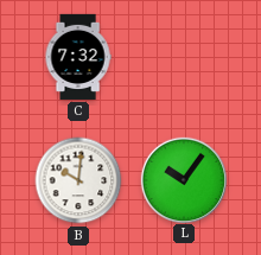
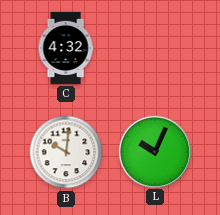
C: 7:32 -> 4:32 (66, 48)
L: 10:06 -> 10:04 (154, 151)
